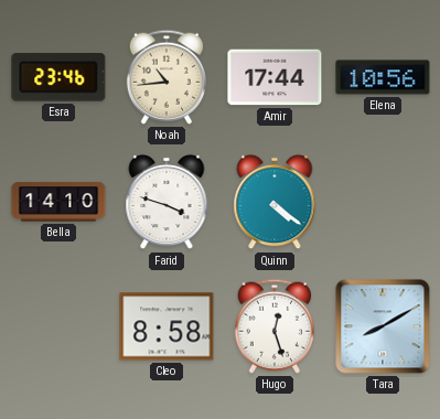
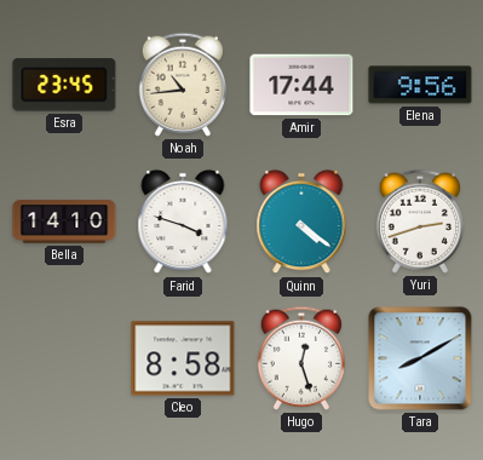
Esra: 23:46 -> 23:45 (64, 85)
Elena: 10:56 -> 9:56 (420, 85)
Yuri: none -> 2:42 (419, 222)
